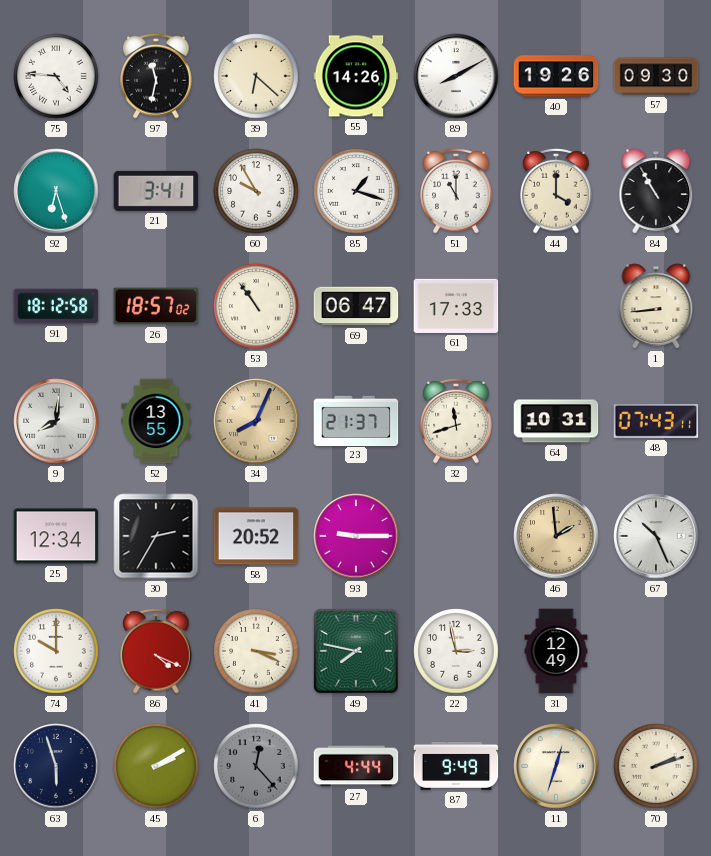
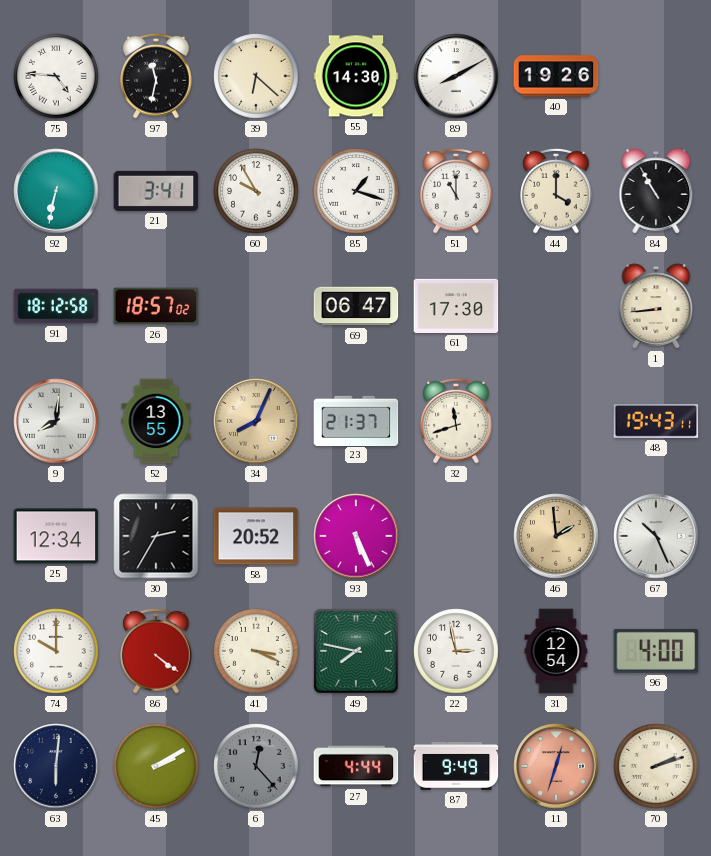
55: 14:26 -> 14:30 (356, 76)
57: 09:30 -> none (656, 76)
92: 6:27 -> 6:32 (56, 191)
53: 10:54 -> none (256, 306)
61: 17:33 -> 17:30 (456, 306)
64: 10:31 -> none (556, 421)
48: 07:43 -> 19:43 (656, 421)
93: 9:15 -> 5:26 (356, 536)
86: 4:19 -> 4:21 (156, 651)
31: 12:49 -> 12:54 (556, 651)
96: none -> 4:00 (656, 651)
63: 5:57 -> 6:01 (56, 766)
11 dial: cream -> salmon (556, 766)
